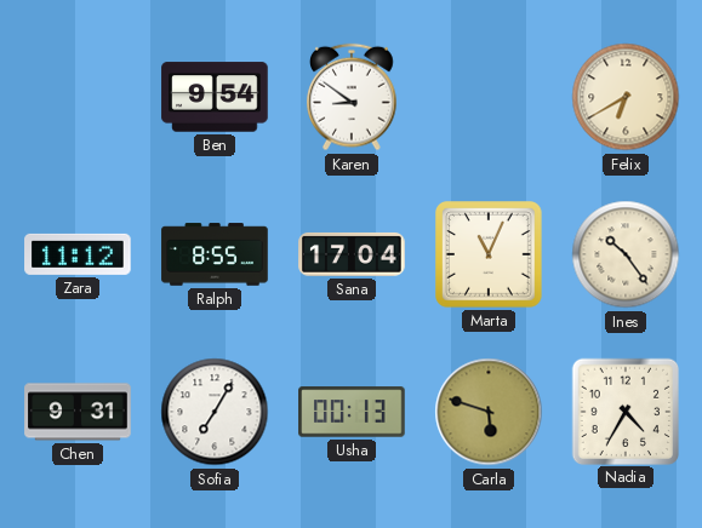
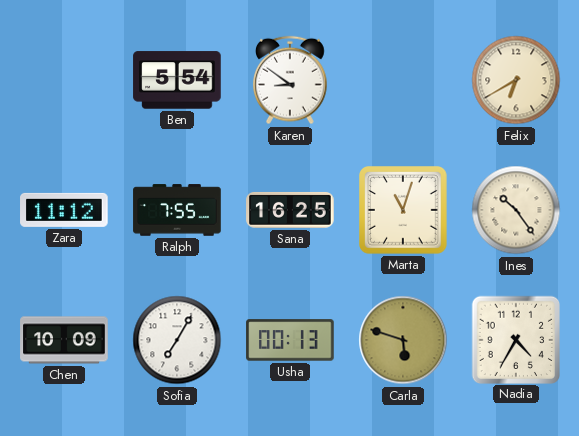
Ben: 9:54 -> 5:54 (177, 80)
Ralph: 8:55 -> 7:55 (177, 210)
Sana: 17:04 -> 16:25 (290, 210)
Marta: 11:04 -> 11:03 (404, 211)
Chen: 9:31 -> 10:09 (64, 340)
